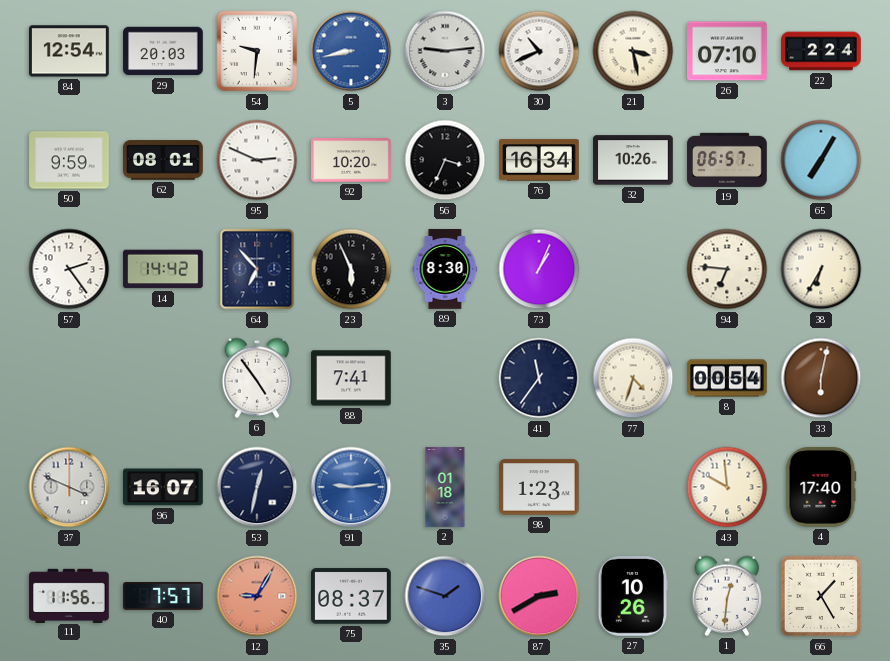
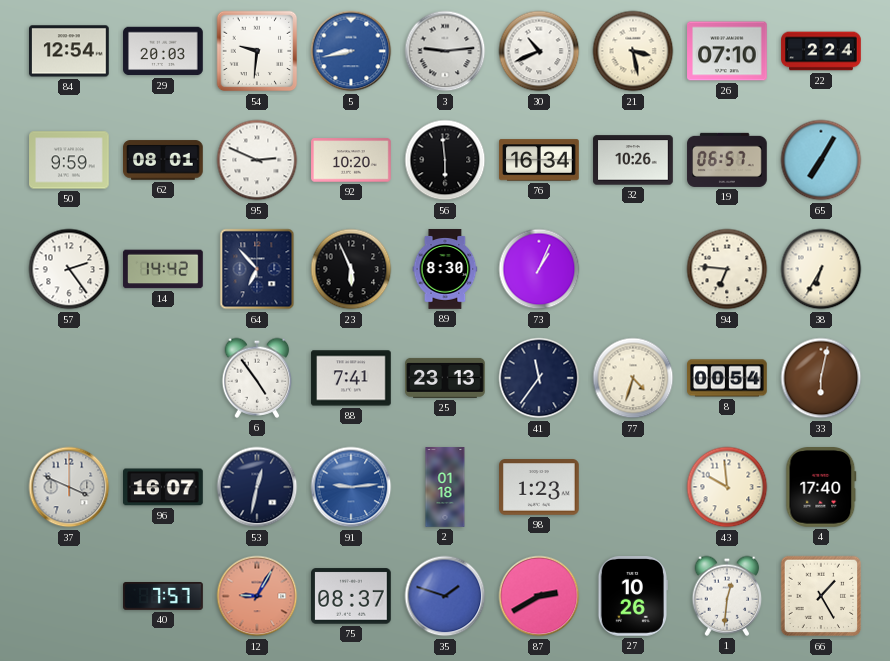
56: 3:34 -> 5:59 (445, 160)
25: none -> 23:13 (445, 378)
11: 11:56 -> none (69, 595)
